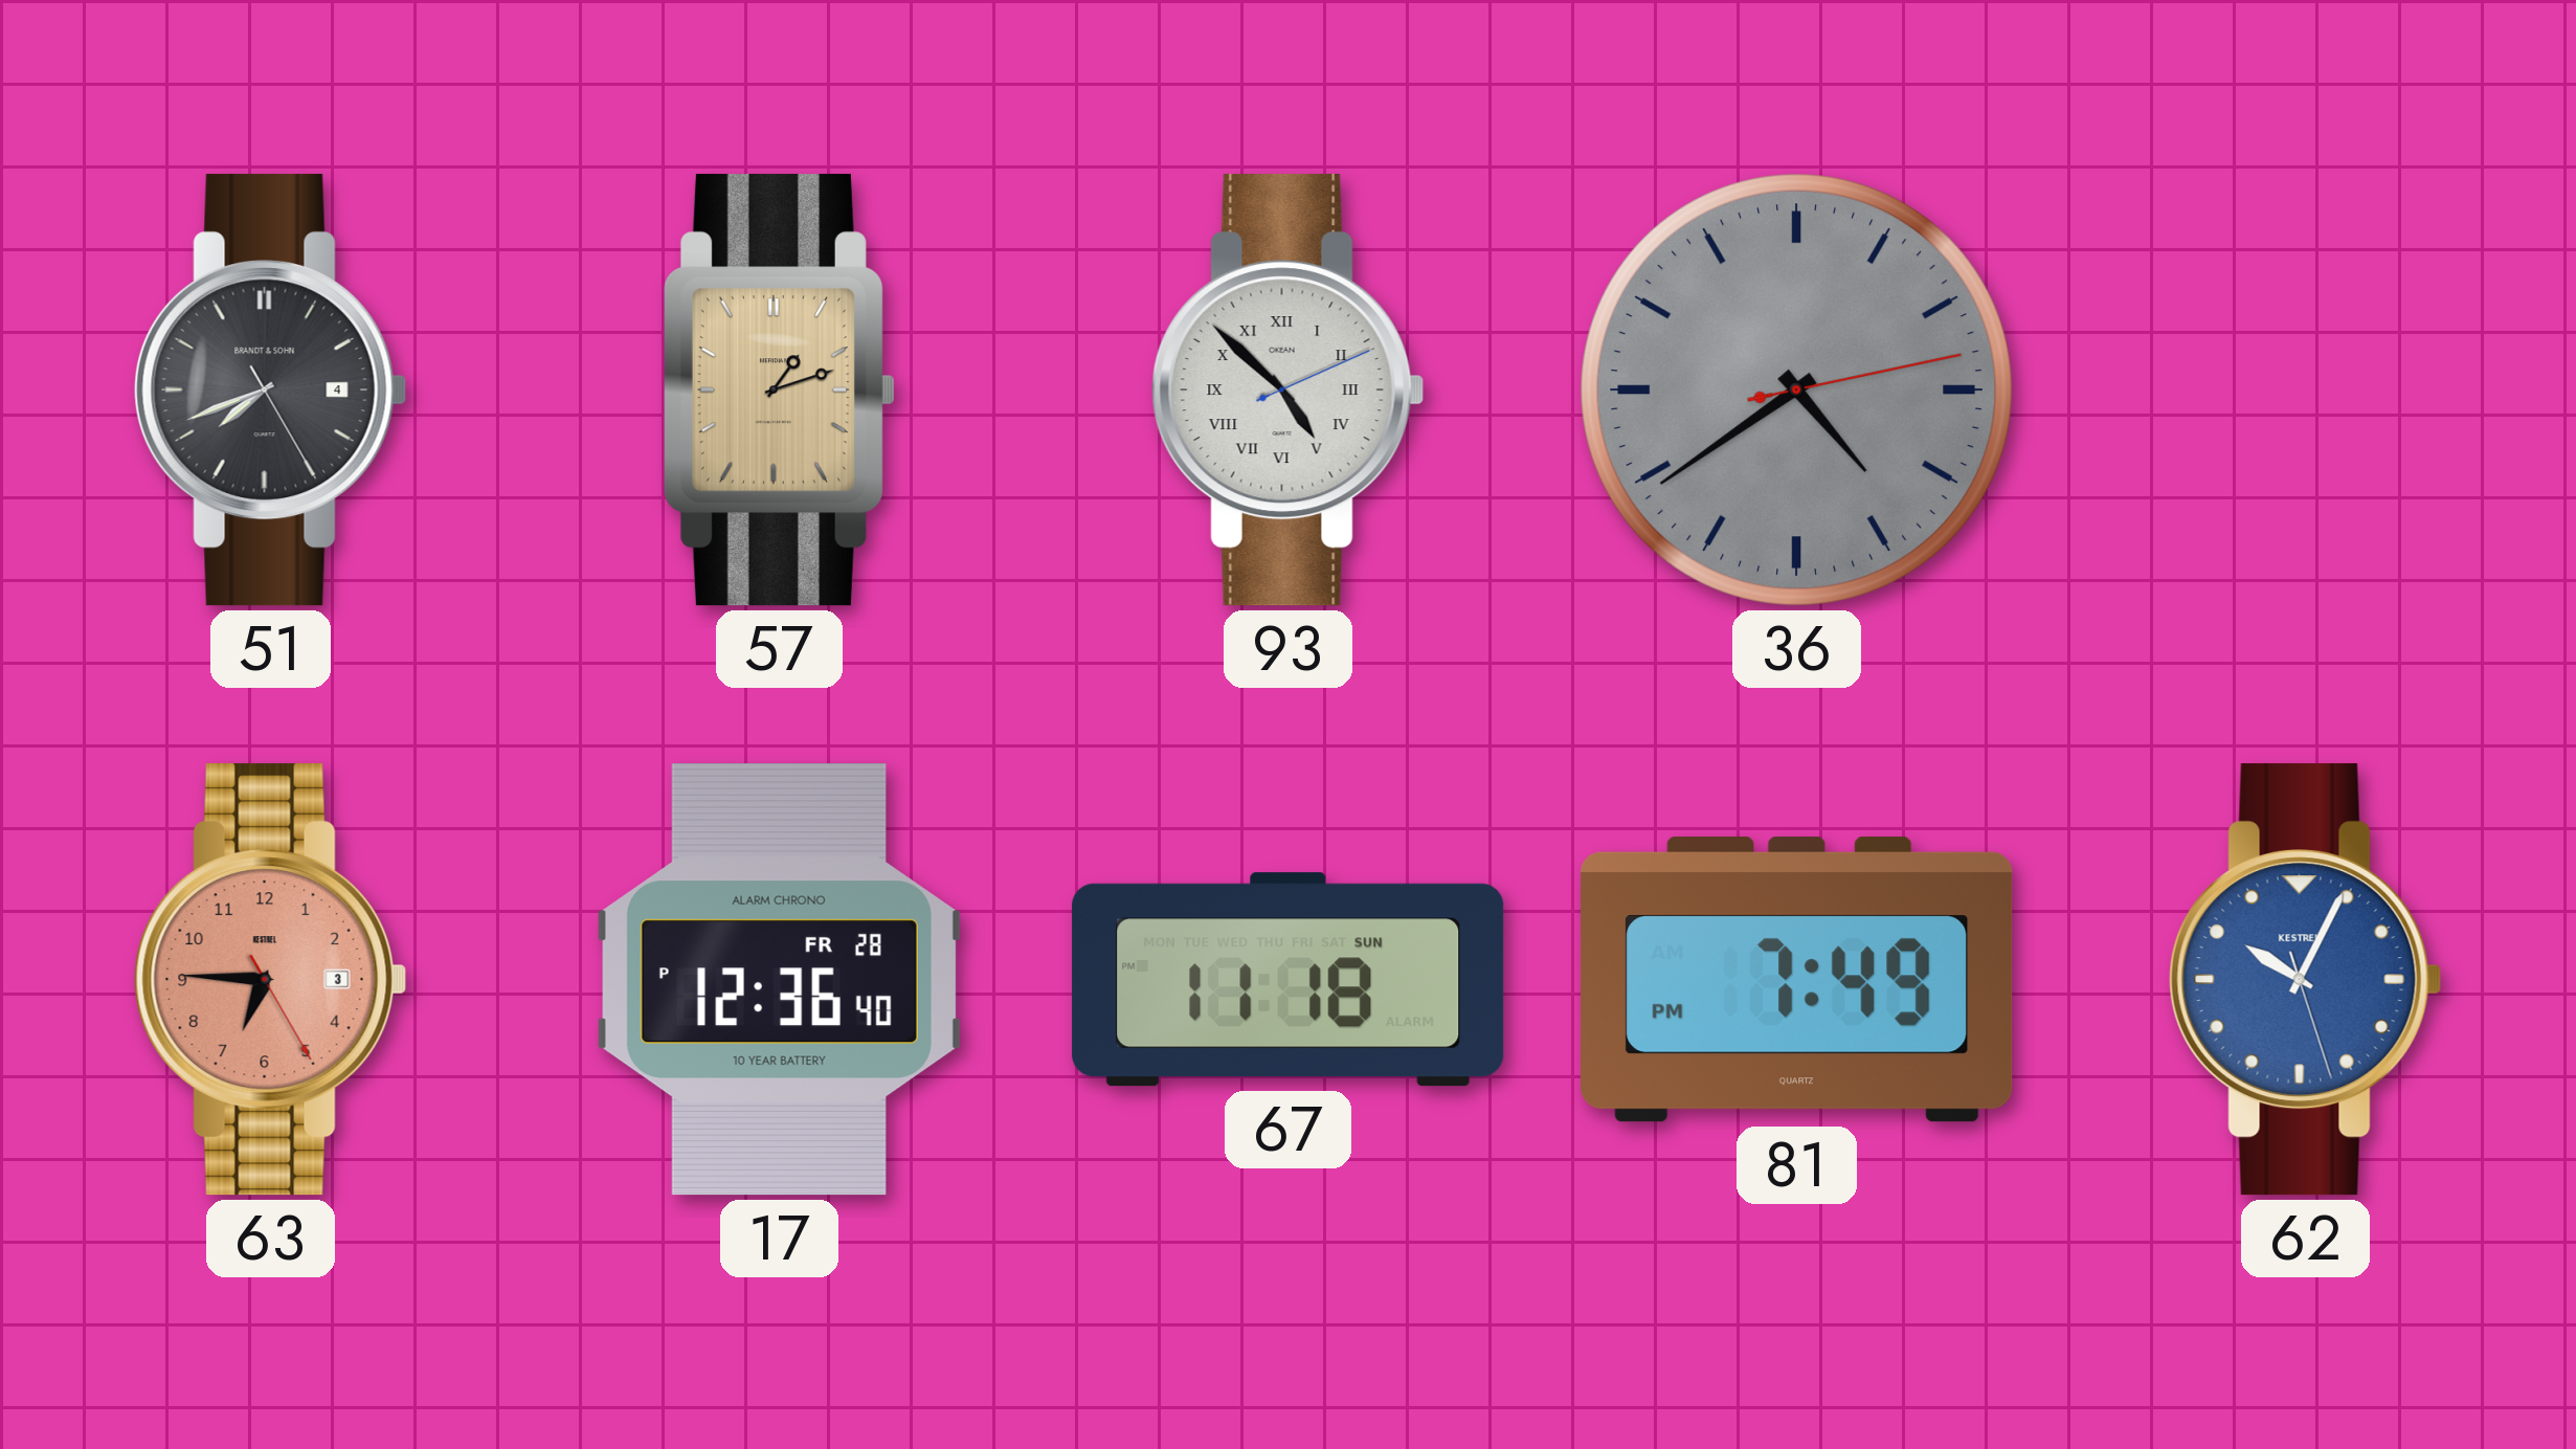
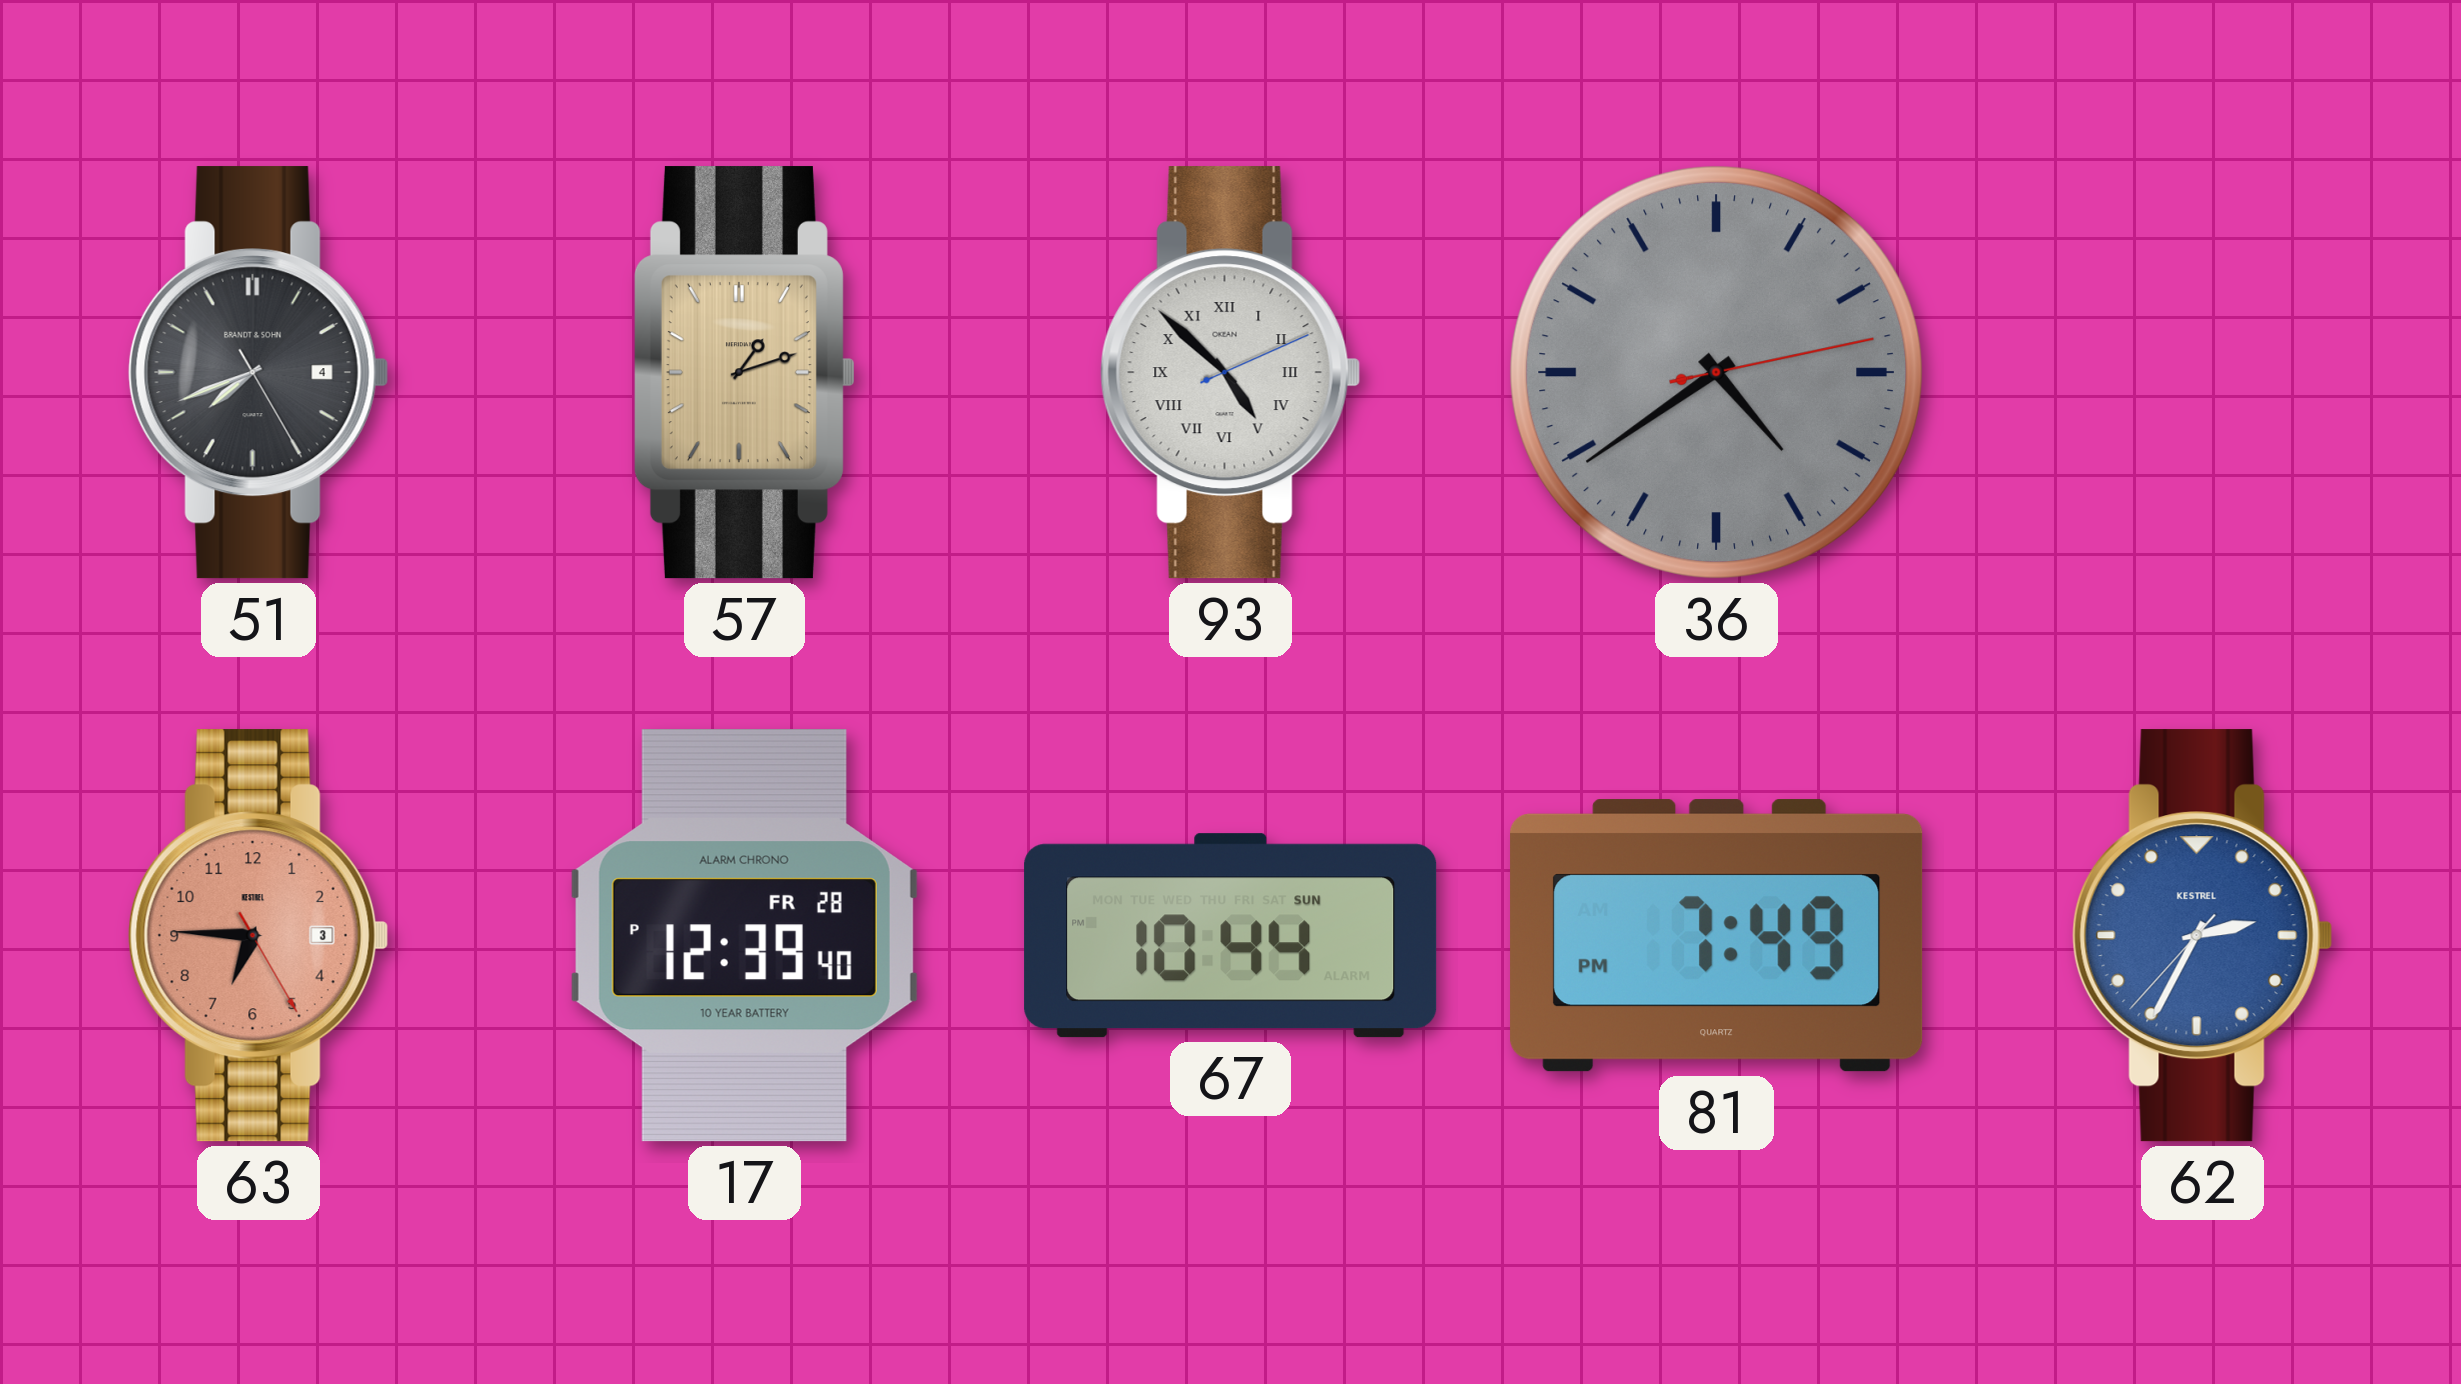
17: 12:36 -> 12:39 (744, 936)
67: 11:18 -> 10:44 (1231, 936)
62: 10:04 -> 2:34 (2203, 936)
